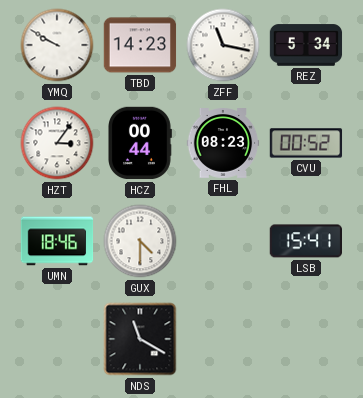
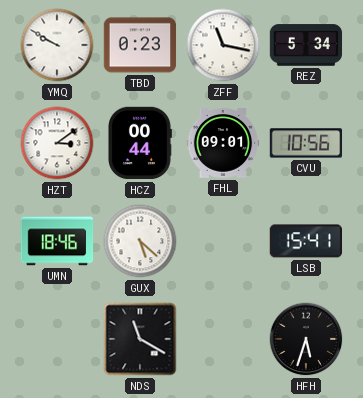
TBD: 14:23 -> 0:23 (140, 45)
HZT: 3:06 -> 3:09 (57, 143)
FHL: 08:23 -> 09:01 (223, 144)
CVU: 00:52 -> 10:56 (306, 143)
GUX: 4:30 -> 5:22 (140, 241)
HFH: none -> 5:33 (306, 339)
